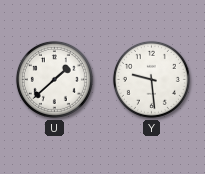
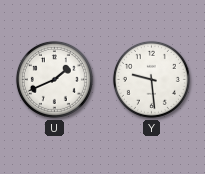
U: 1:38 -> 1:41 (54, 79)
